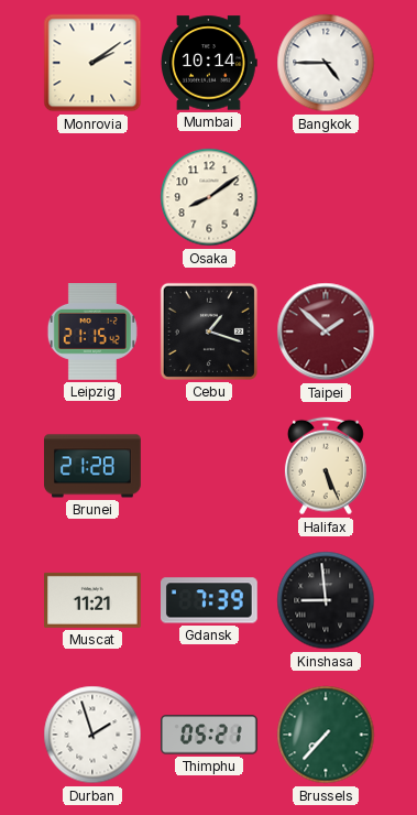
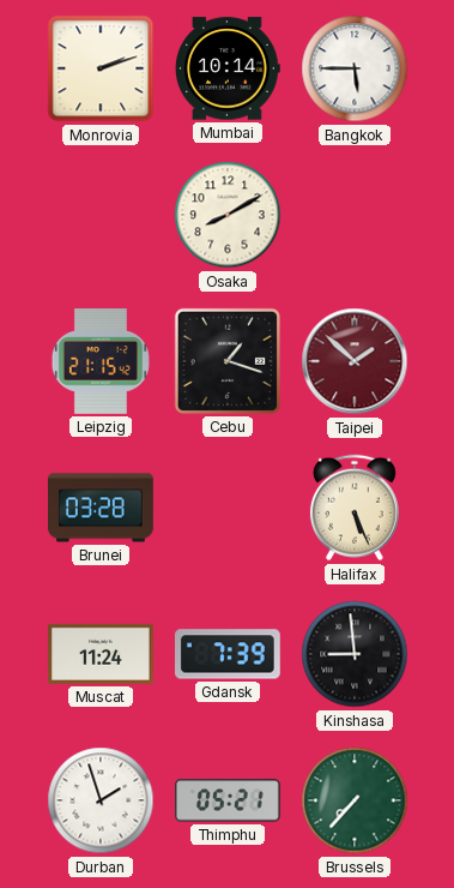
Monrovia: 2:09 -> 2:12 (101, 68)
Bangkok: 4:45 -> 5:45 (355, 68)
Osaka: 8:09 -> 8:10 (228, 215)
Brunei: 21:28 -> 03:28 (101, 508)
Muscat: 11:21 -> 11:24 (102, 654)
